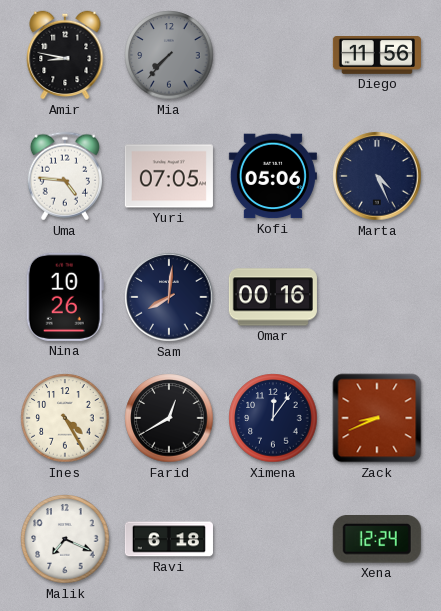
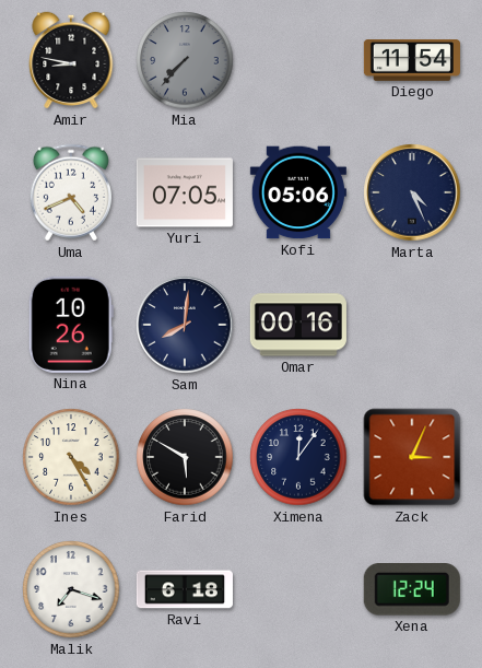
Diego: 11:56 -> 11:54 (412, 61)
Uma: 4:46 -> 4:41 (71, 192)
Farid: 12:40 -> 5:50 (185, 457)
Zack: 8:41 -> 3:04 (412, 457)
Malik: 7:19 -> 7:18 (71, 589)
